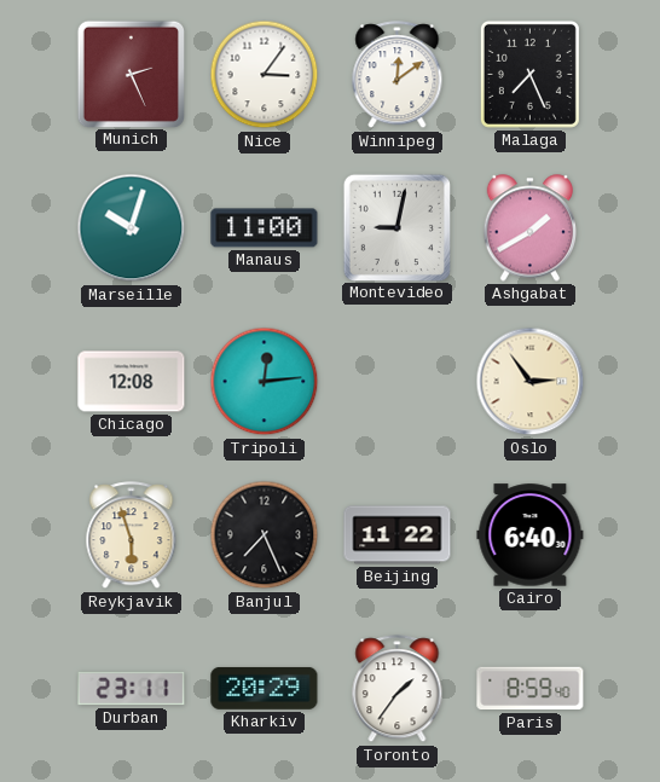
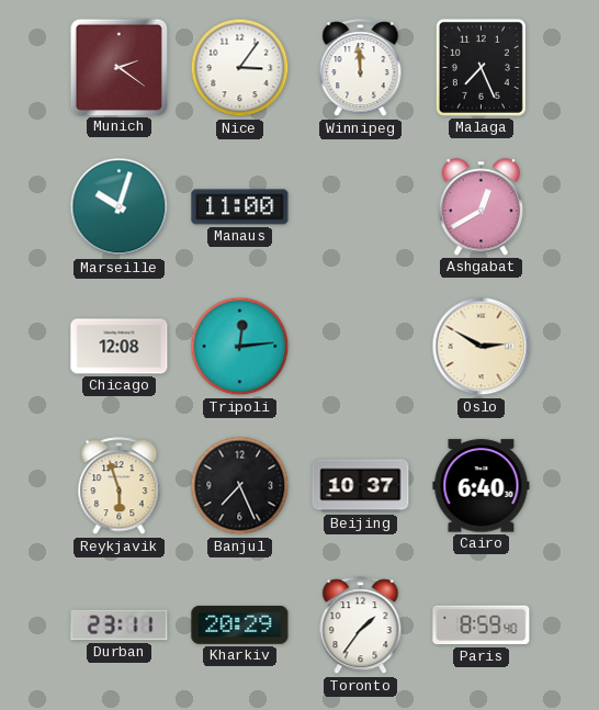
Munich: 2:26 -> 2:21 (118, 67)
Winnipeg: 12:09 -> 11:59 (361, 68)
Montevideo: 9:02 -> none (396, 227)
Ashgabat: 1:40 -> 12:40 (481, 207)
Oslo: 2:54 -> 2:50 (482, 347)
Beijing: 11:22 -> 10:37 (361, 486)
